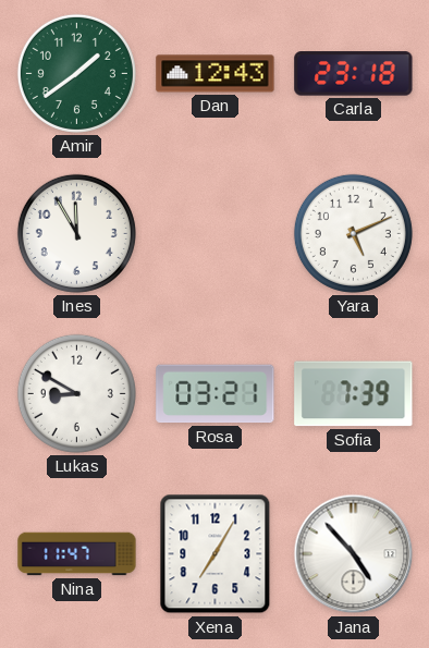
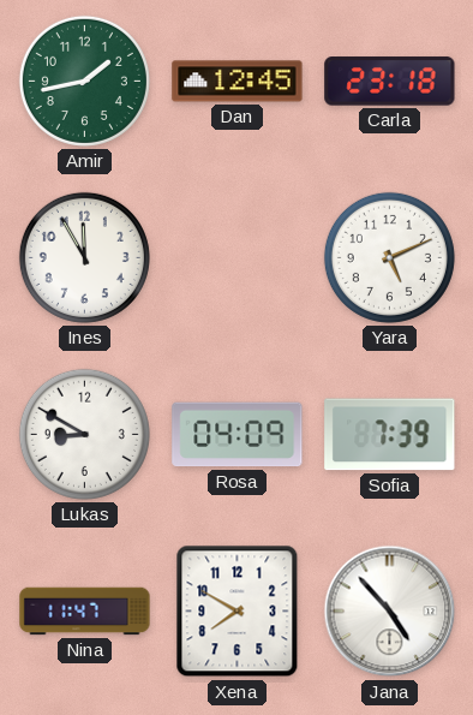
Amir: 1:39 -> 1:43 (84, 81)
Dan: 12:43 -> 12:45 (238, 82)
Rosa: 03:21 -> 04:09 (238, 435)
Xena: 7:05 -> 7:50 (238, 612)
